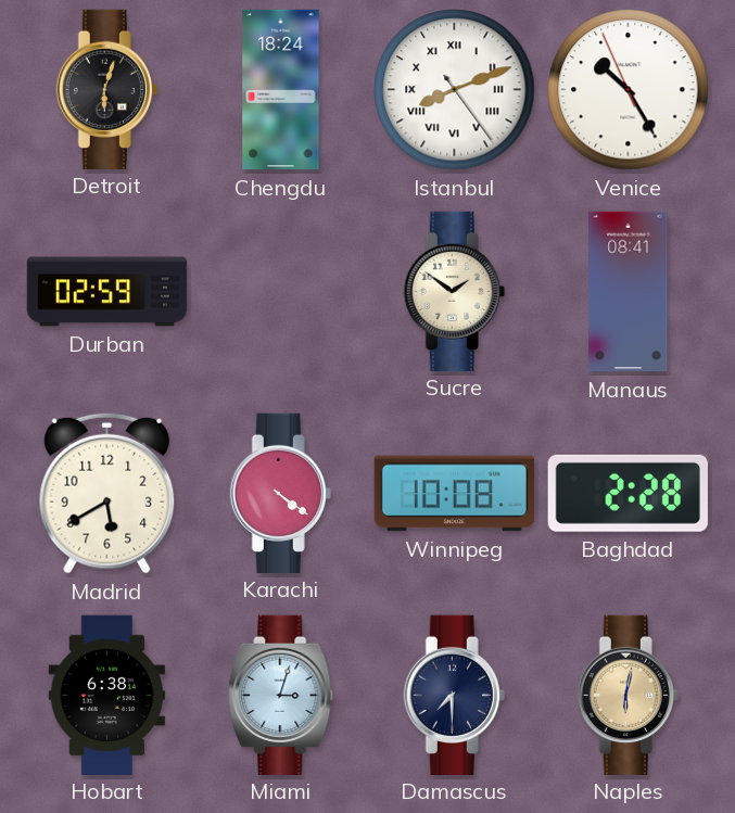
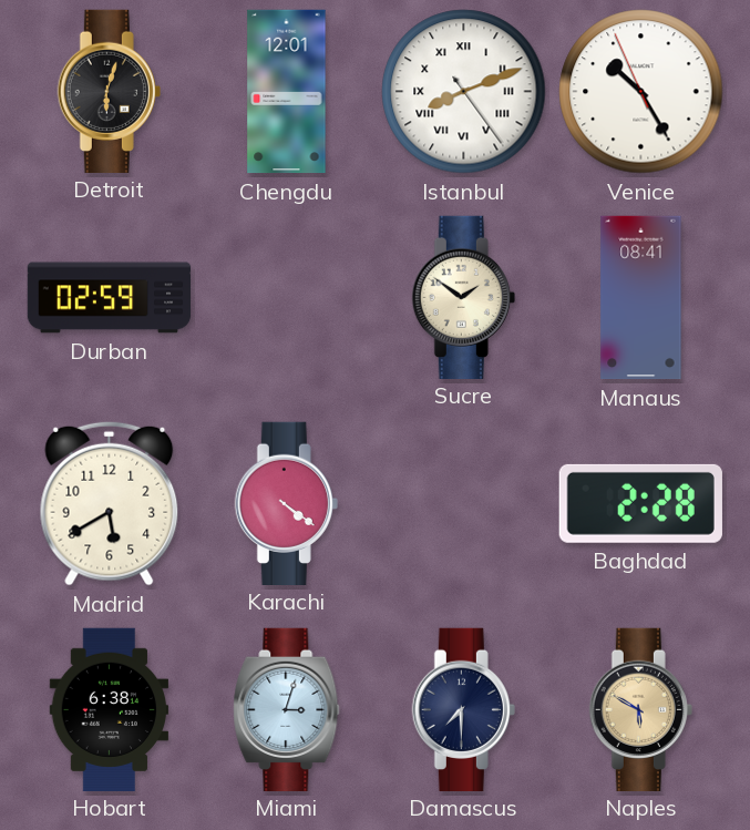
Chengdu: 18:24 -> 12:01 (287, 92)
Winnipeg: 10:08 -> none (454, 494)
Naples: 6:02 -> 5:50 (640, 709)
